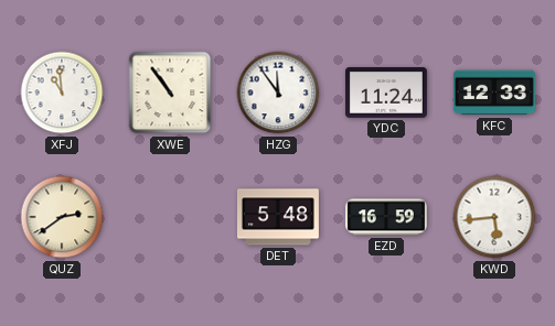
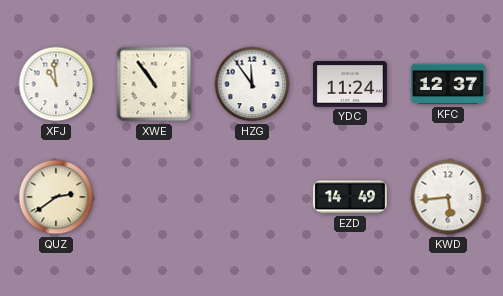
KFC: 12:33 -> 12:37 (448, 84)
DET: 5:48 -> none (278, 217)
EZD: 16:59 -> 14:49 (350, 197)
